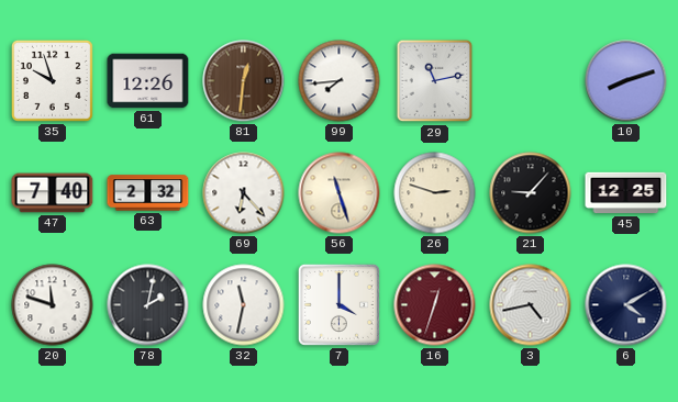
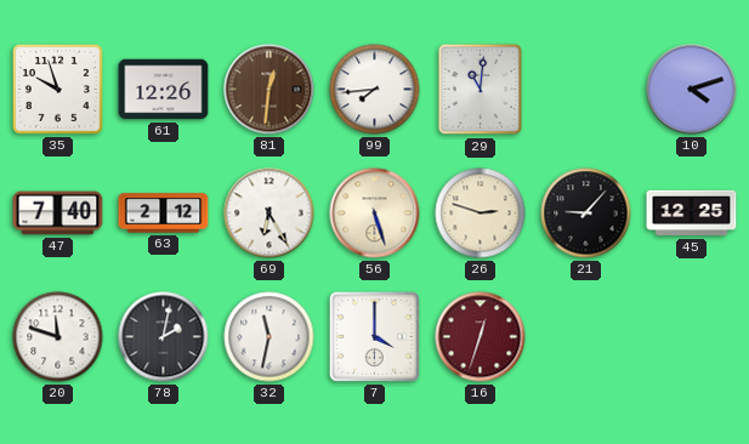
29: 11:13 -> 11:01 (481, 90)
10: 8:12 -> 4:12 (692, 90)
63: 2:32 -> 2:12 (164, 214)
69: 6:23 -> 6:25 (269, 214)
56: 11:27 -> 5:27 (375, 214)
3: 4:43 -> none (531, 305)
6: 4:10 -> none (626, 305)
